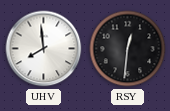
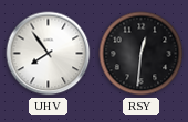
UHV: 7:59 -> 7:54 (49, 54)
